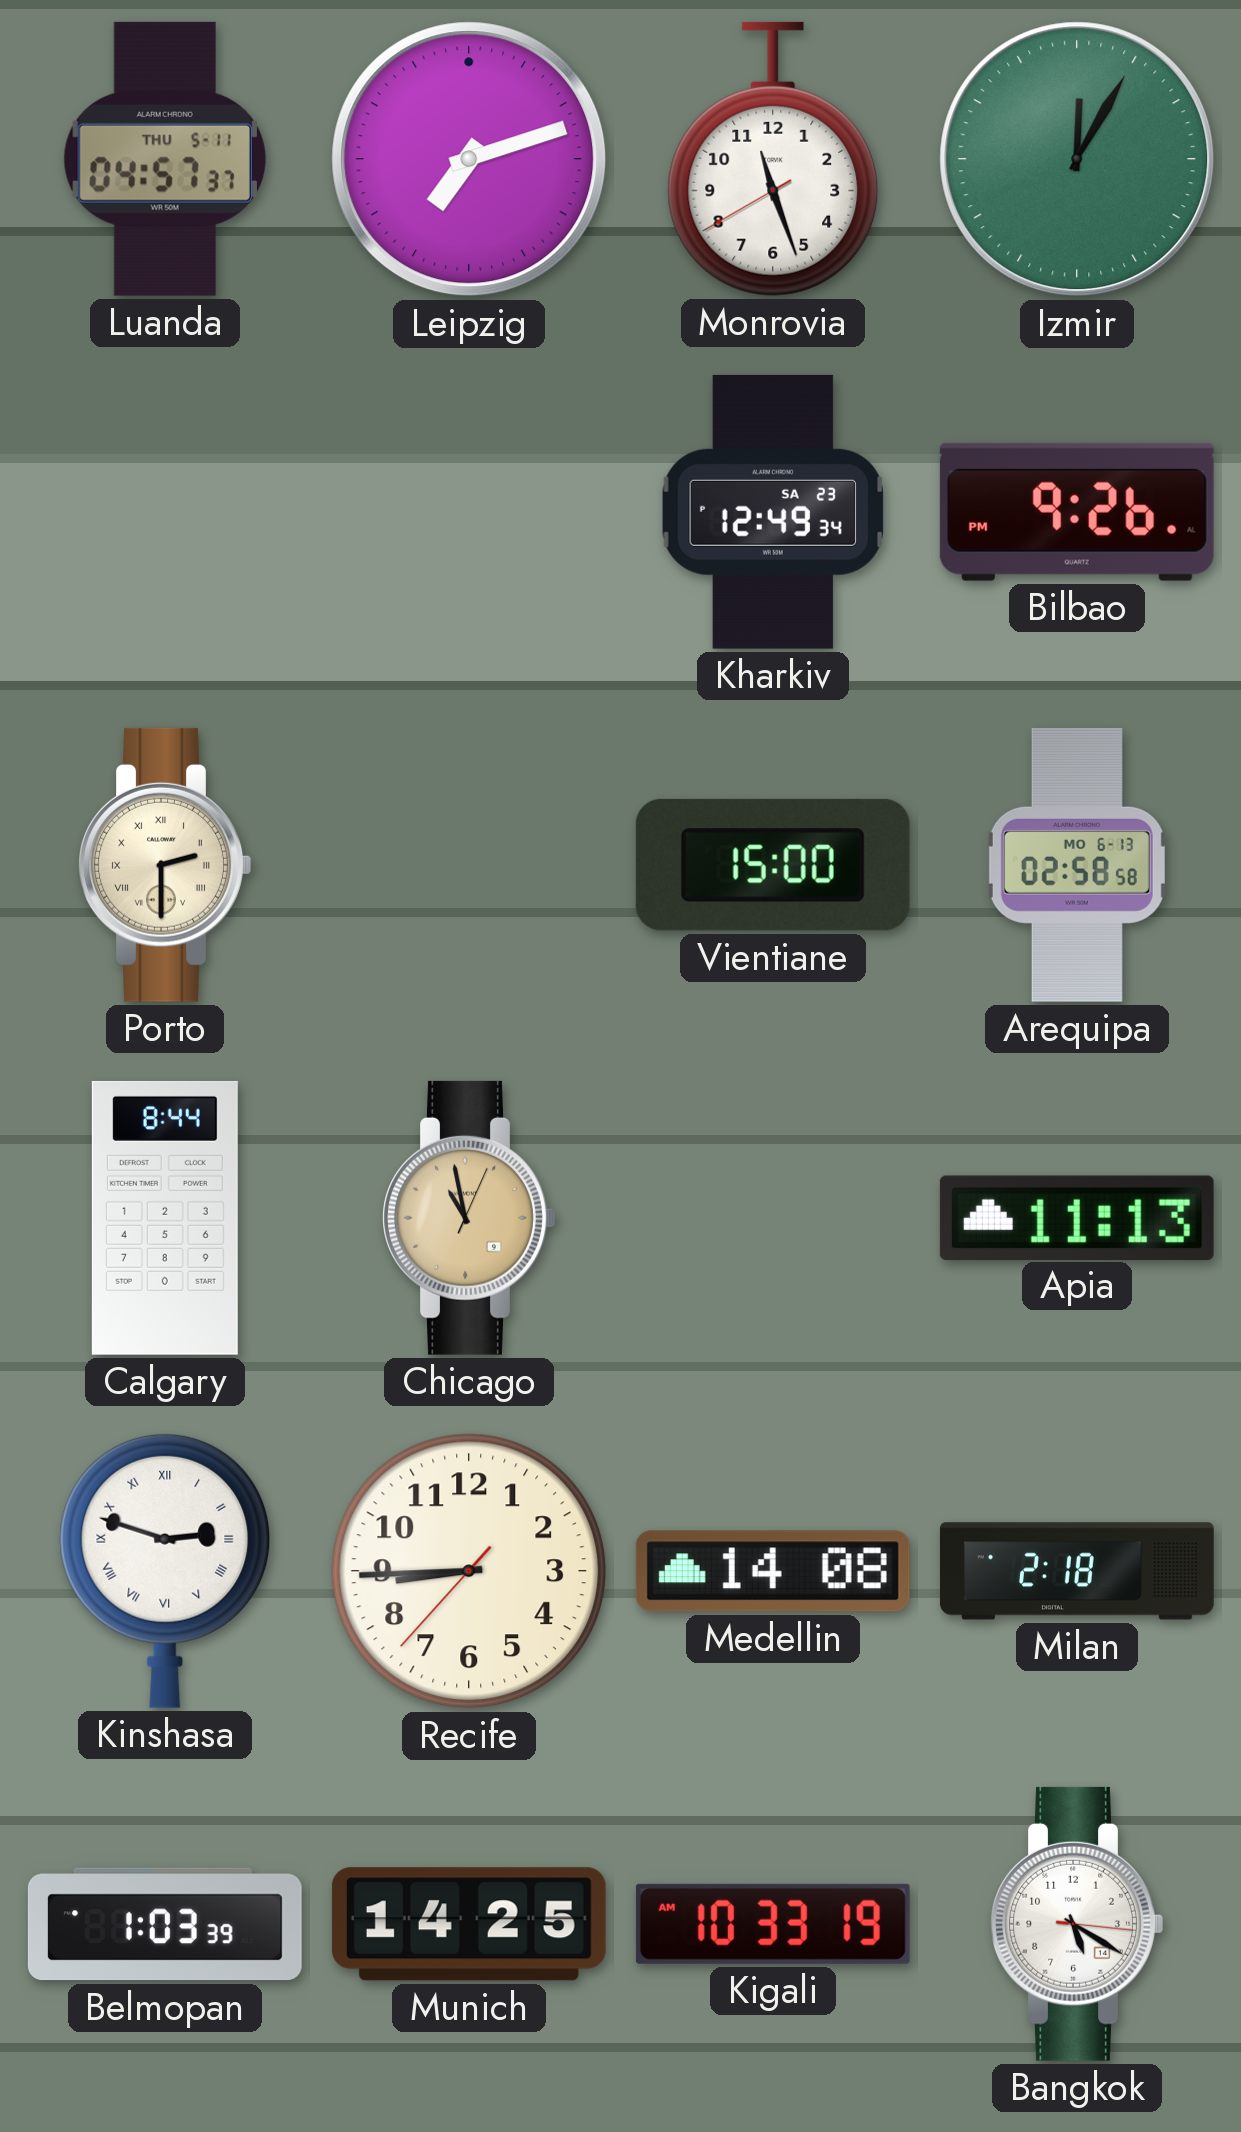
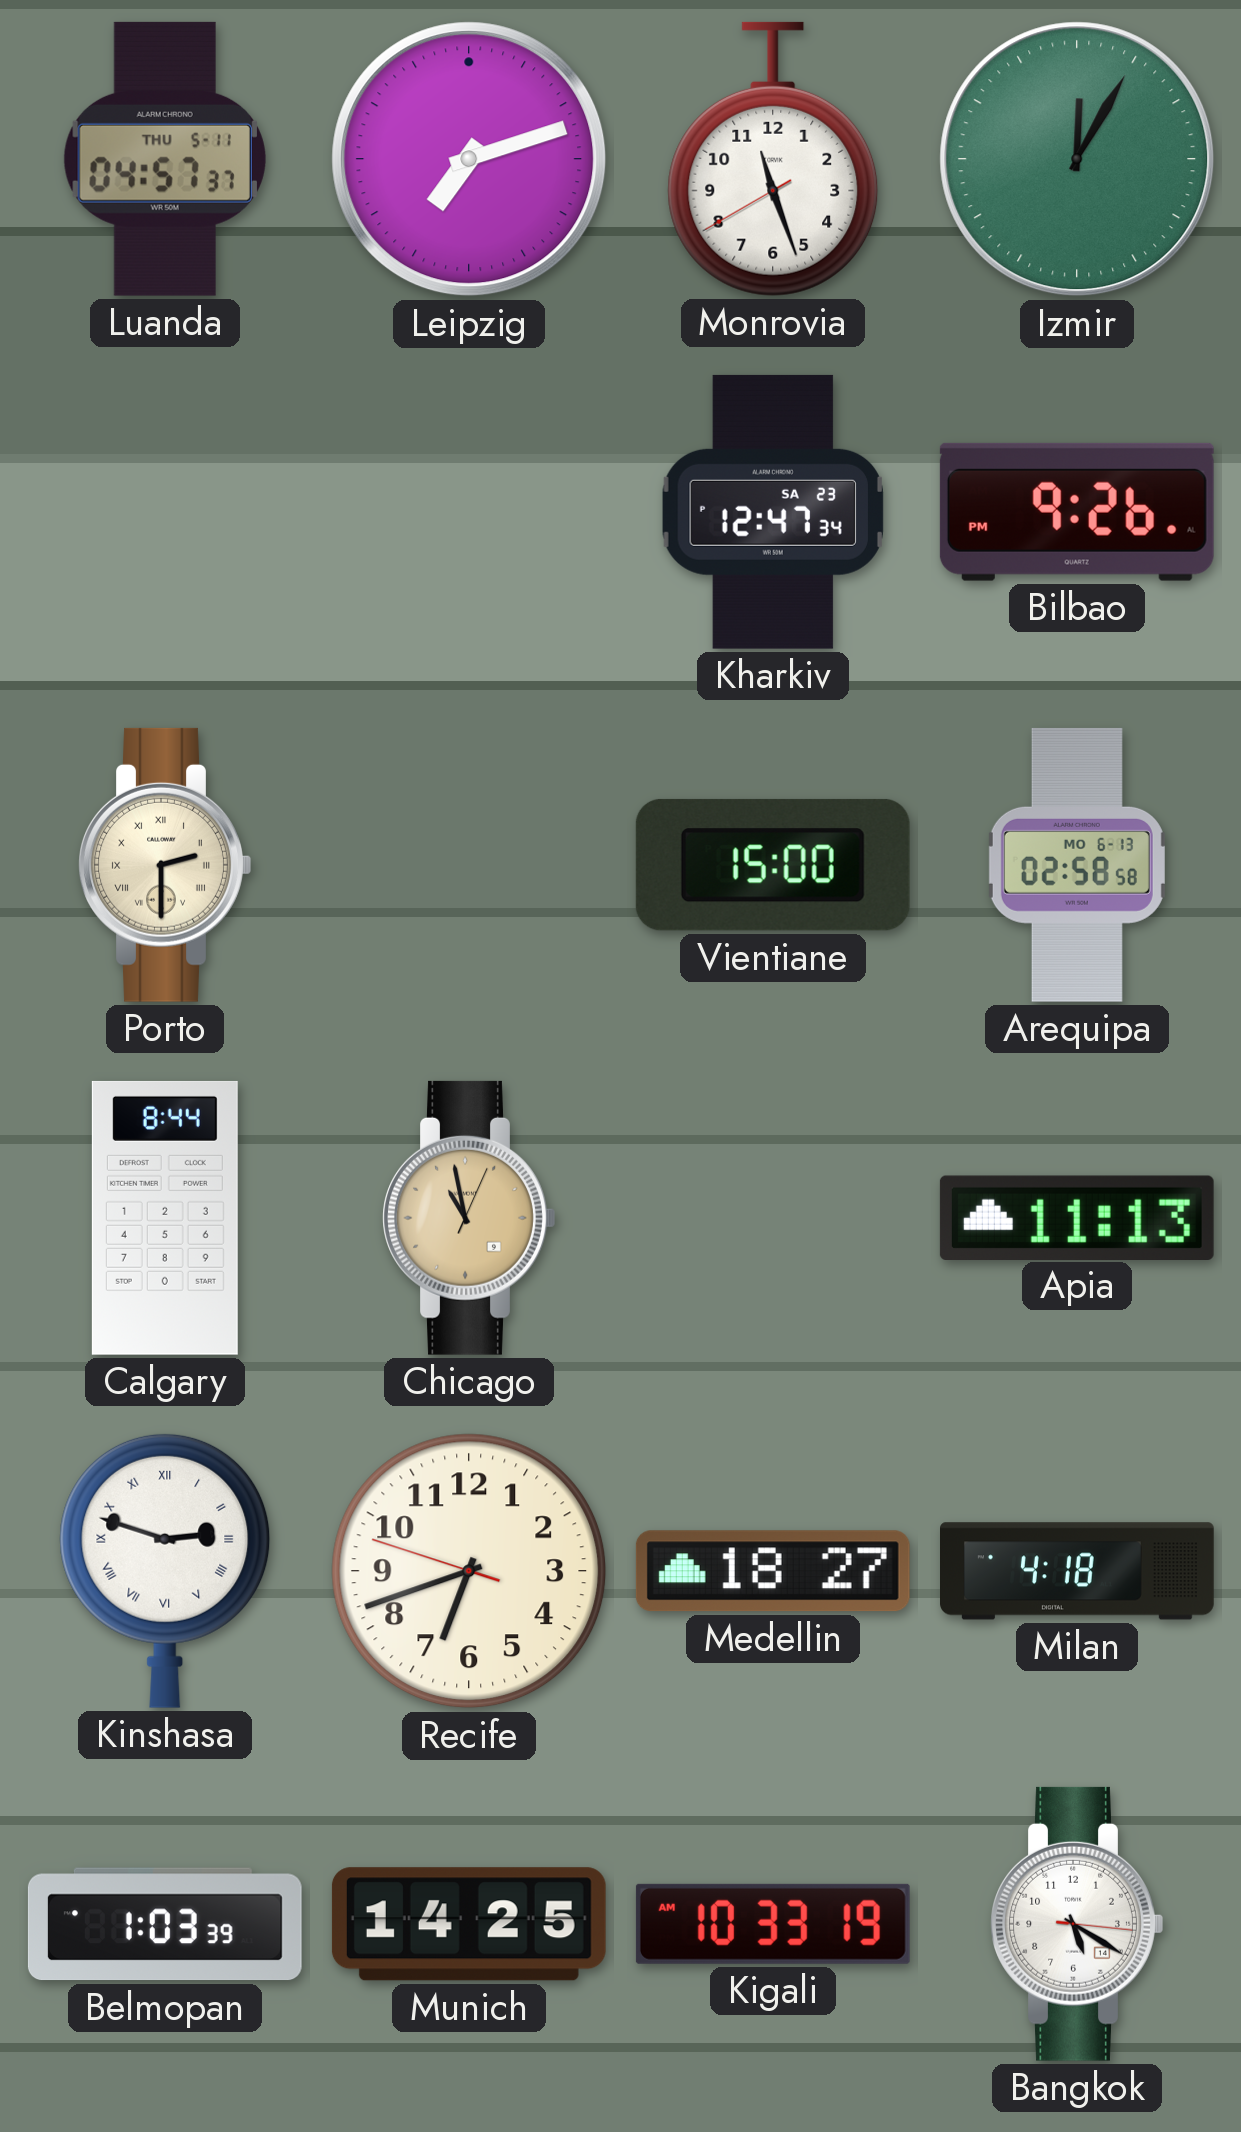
Kharkiv: 12:49 -> 12:47 (773, 512)
Recife: 8:44 -> 6:41 (469, 1571)
Medellin: 14:08 -> 18:27 (773, 1571)
Milan: 2:18 -> 4:18 (1078, 1571)
